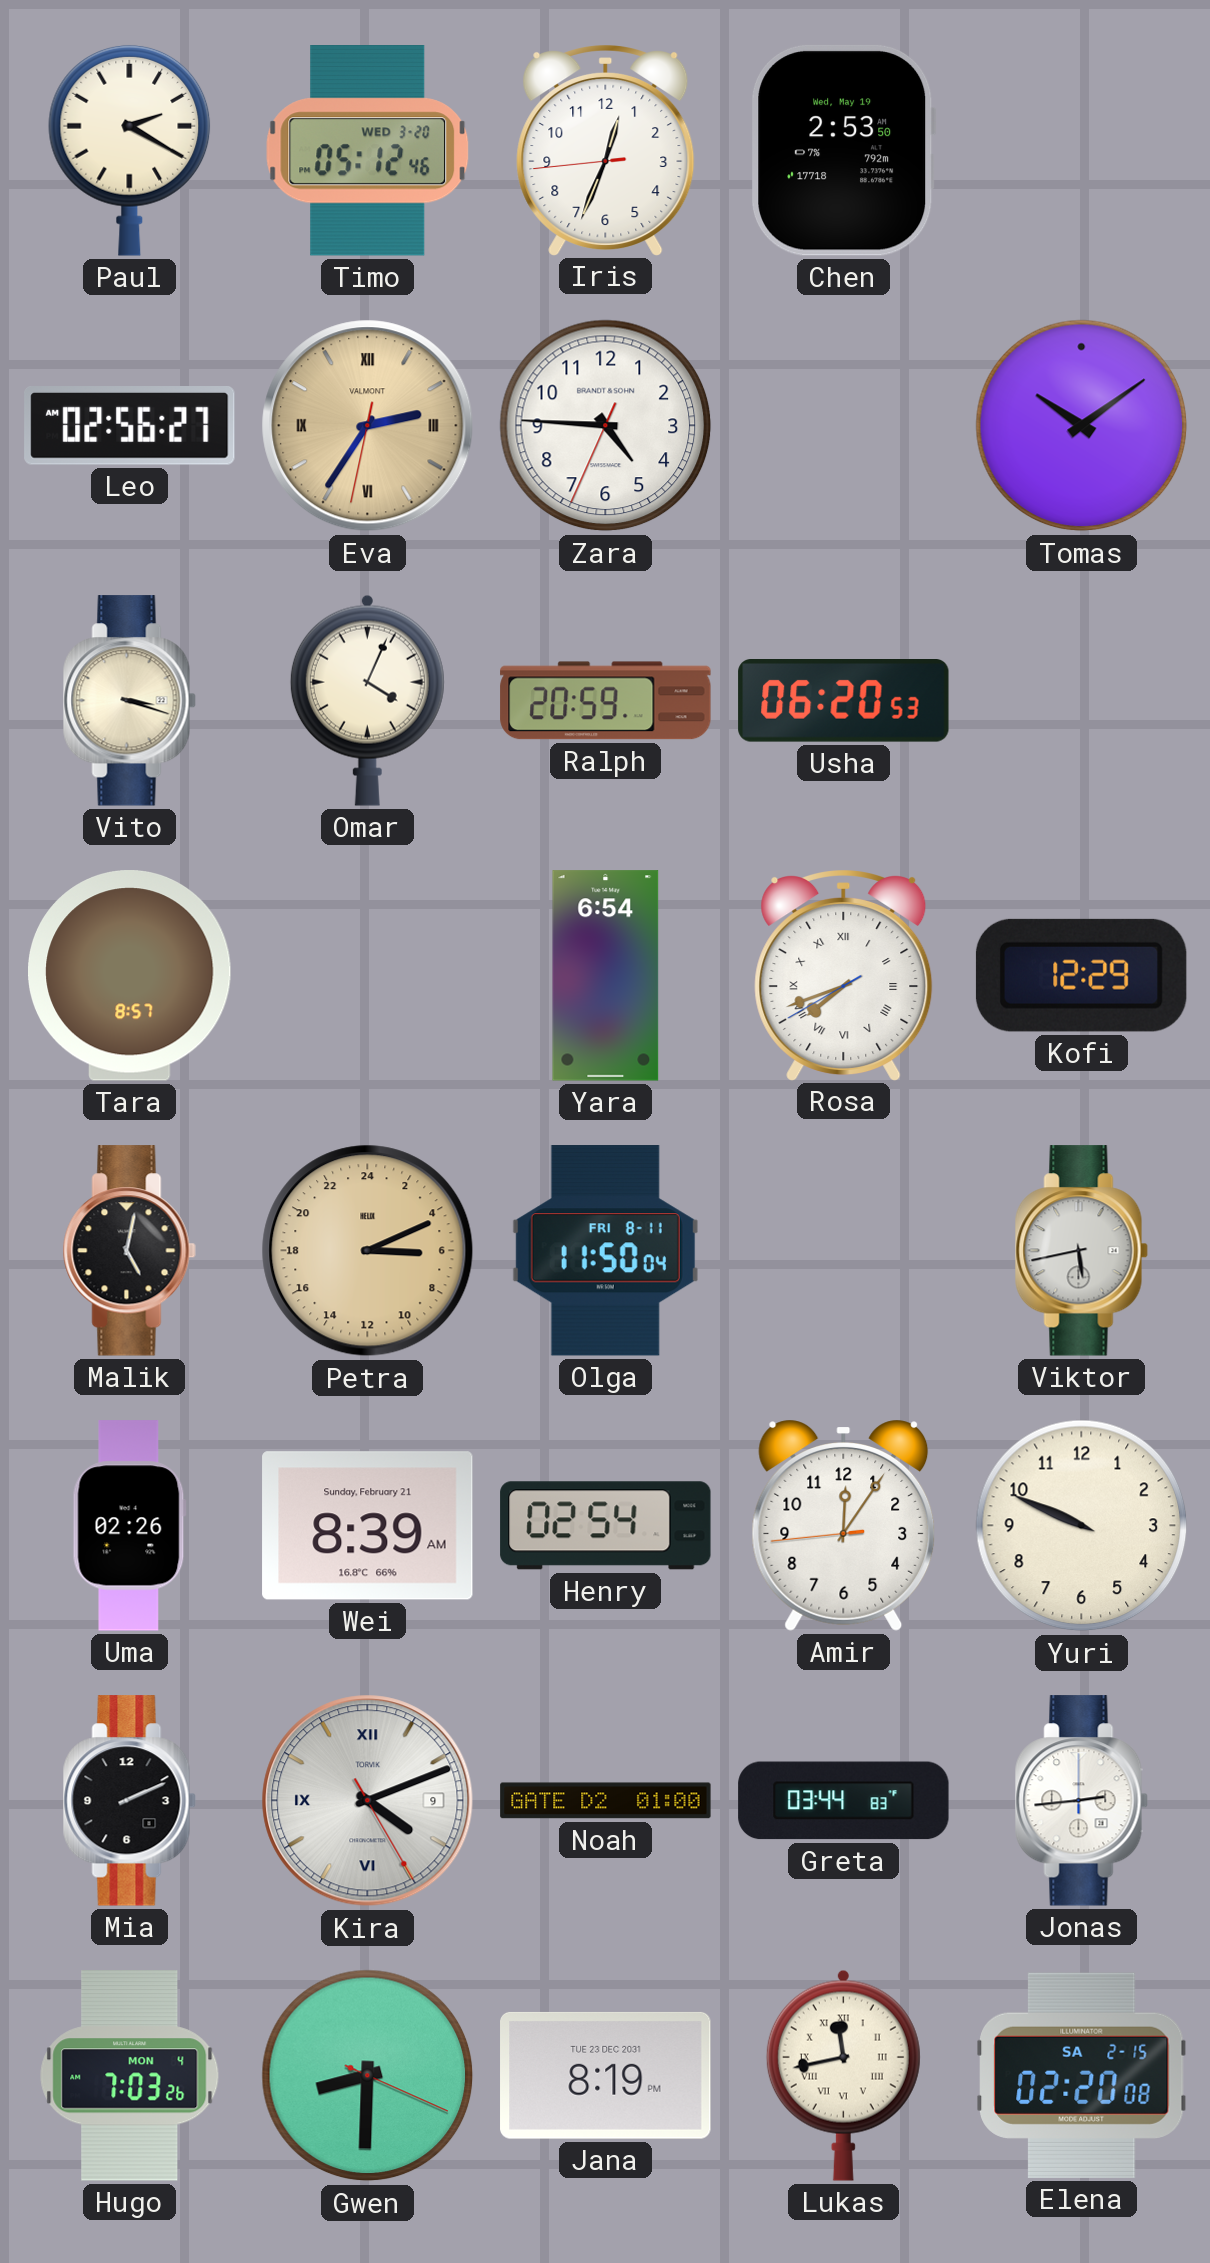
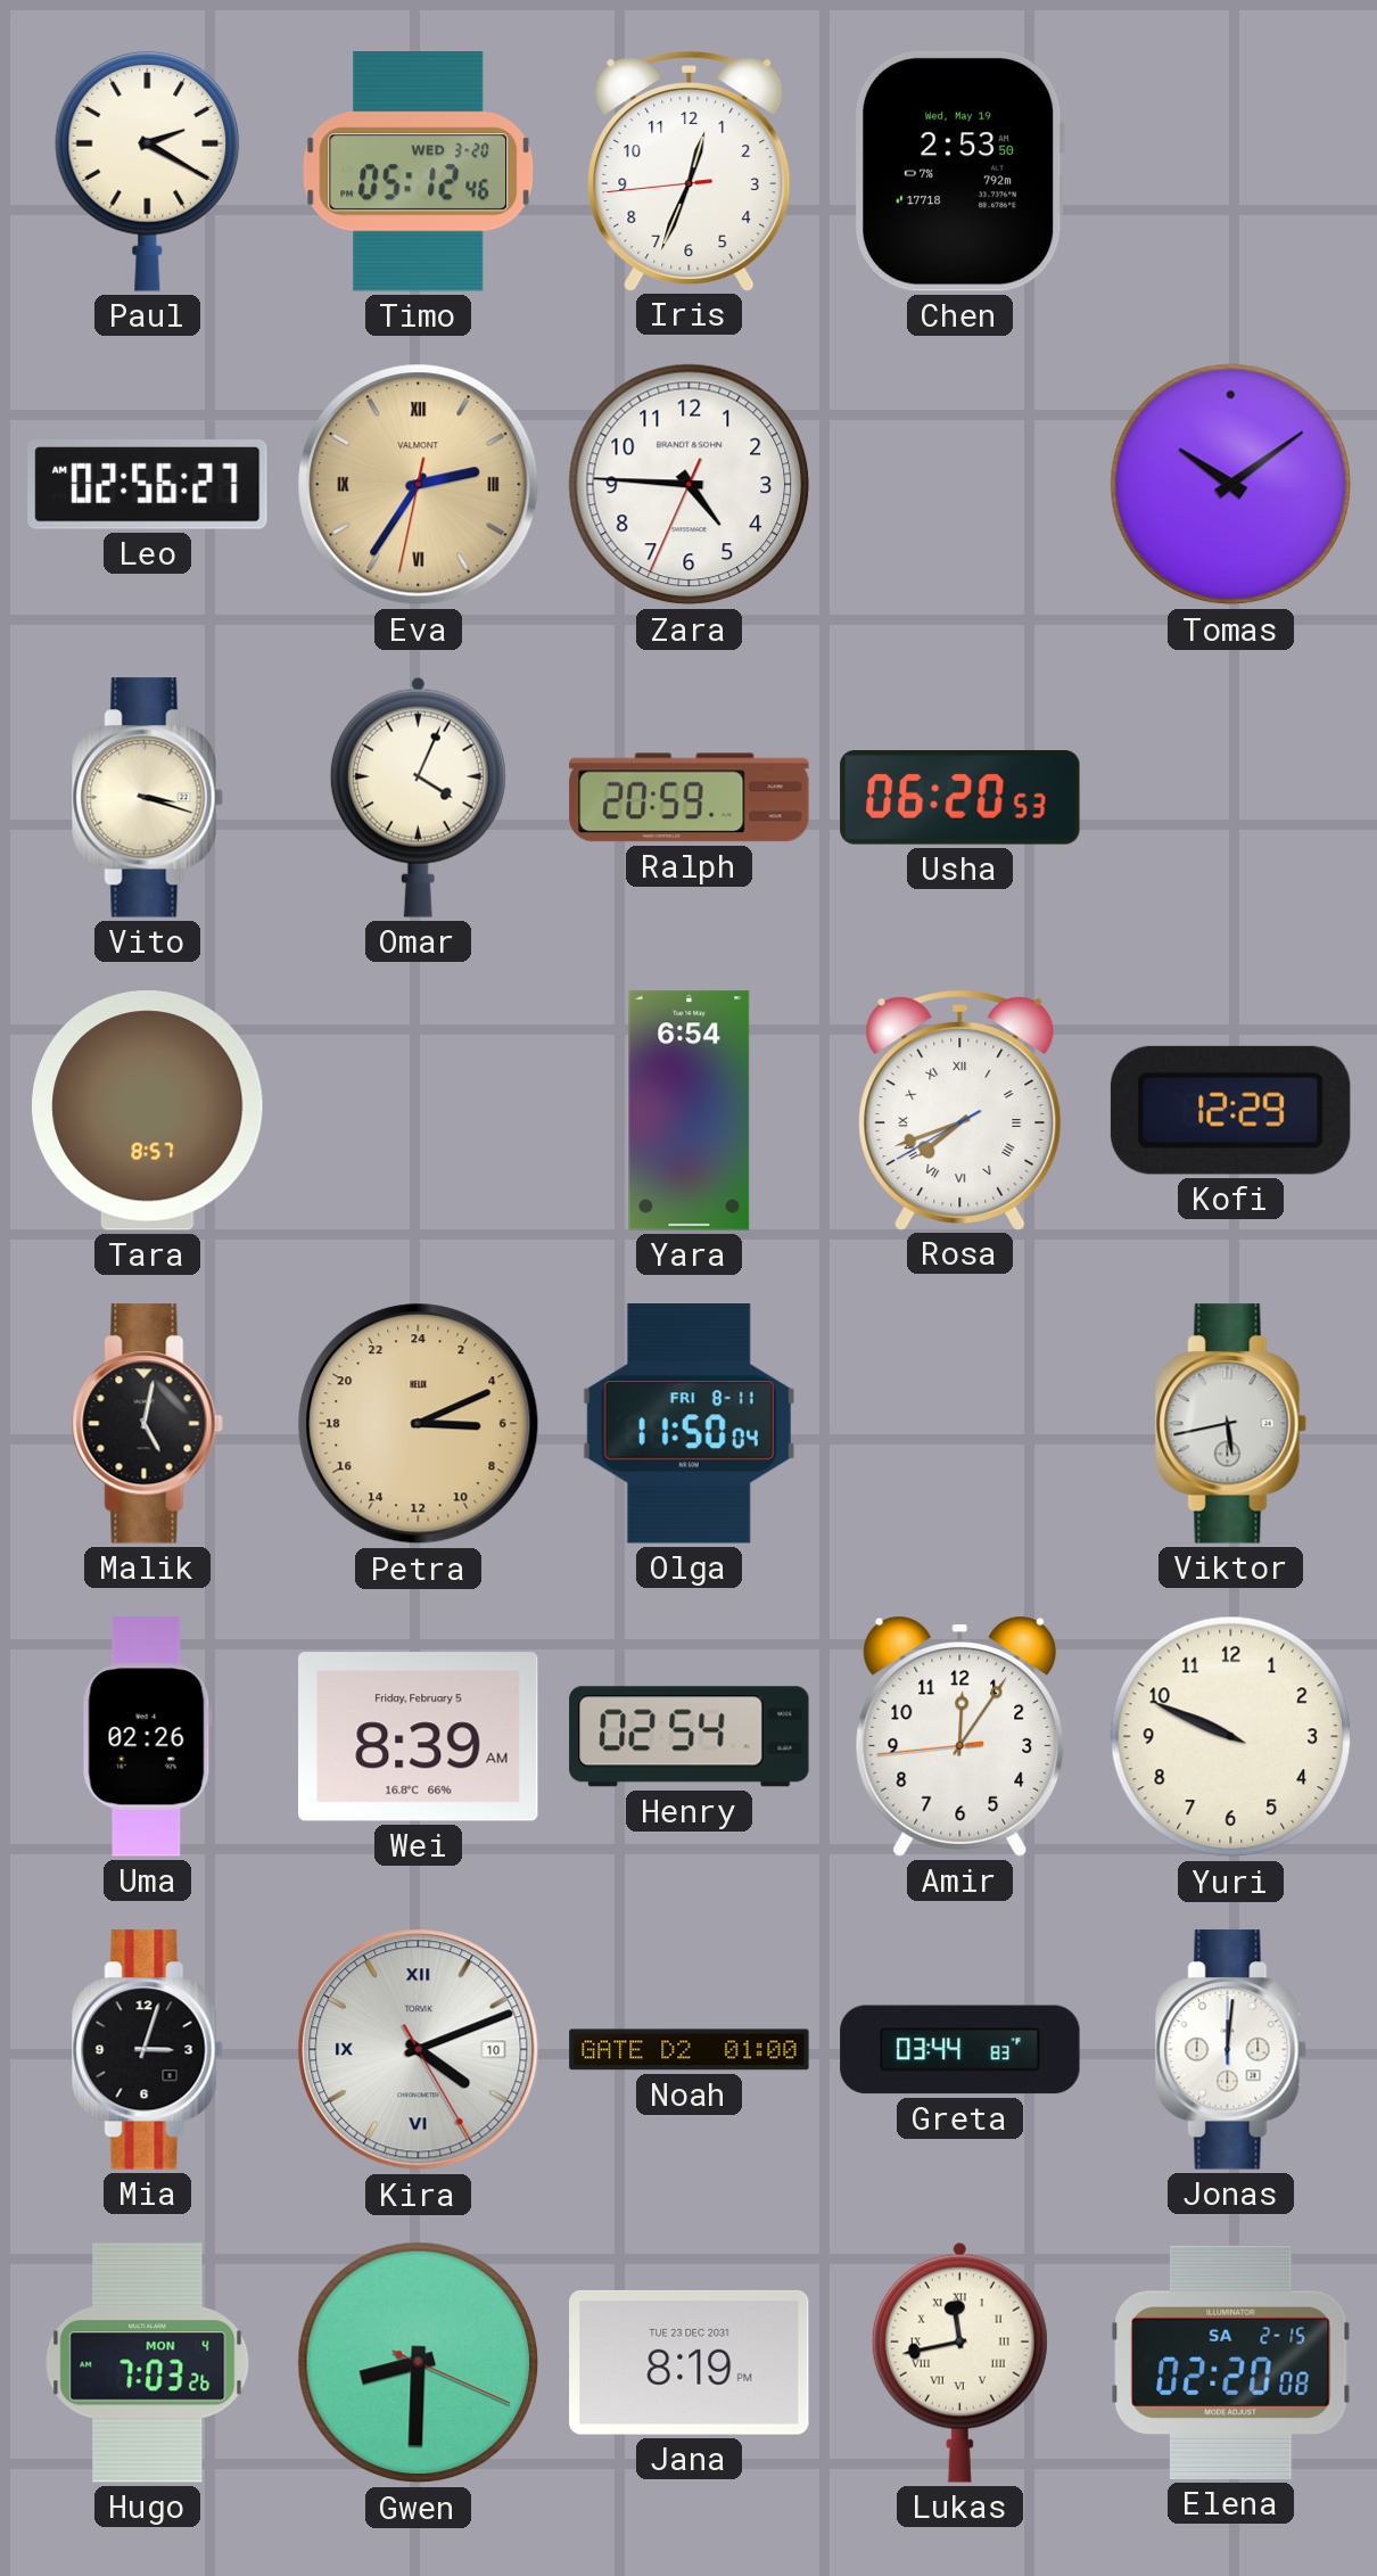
Wei date: Sunday, February 21 -> Friday, February 5 (419, 1737)
Mia: 2:11 -> 3:03 (147, 2050)
Kira date: 9 -> 10 (419, 2050)
Jonas: 2:44 -> 12:01 (1230, 2050)
